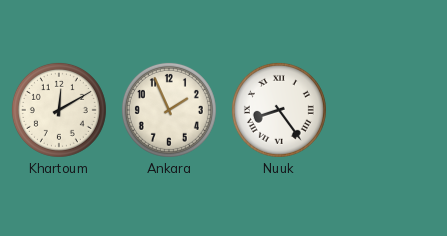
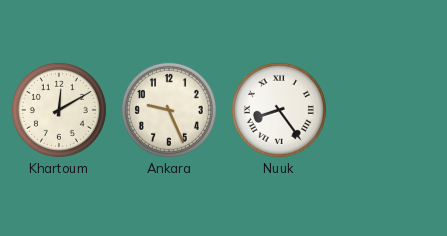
Ankara: 1:56 -> 9:26 (169, 110)
